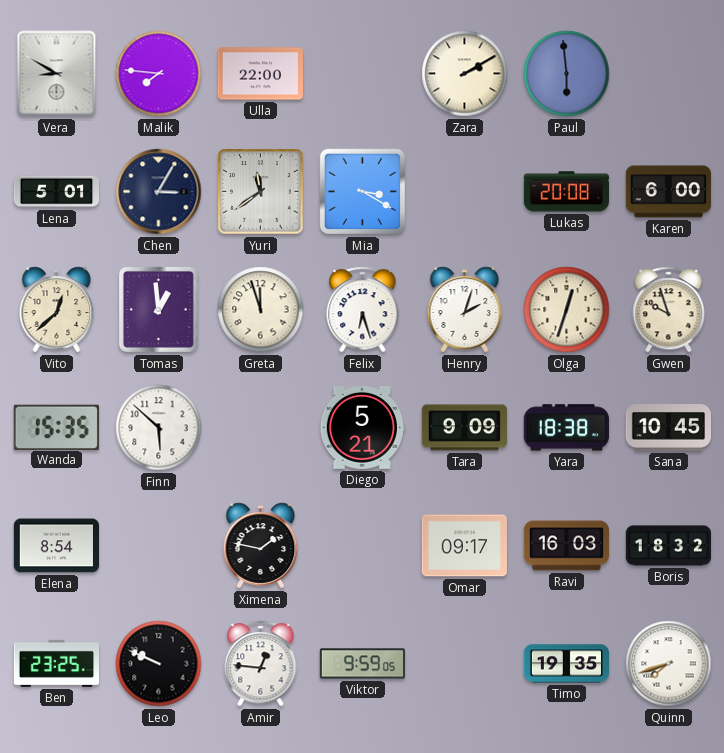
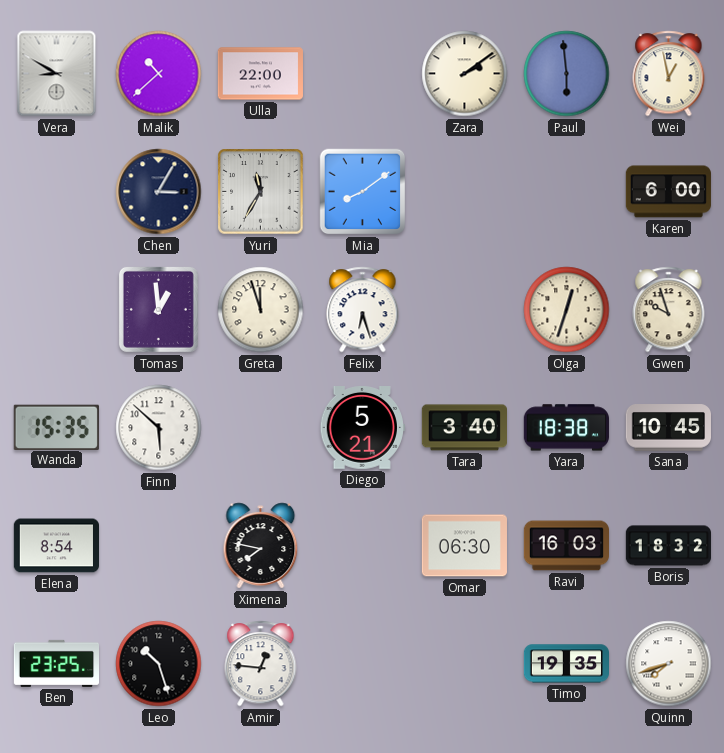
Malik: 7:46 -> 10:38 (159, 74)
Zara: 2:10 -> 2:09 (465, 74)
Wei: none -> 12:58 (669, 74)
Lena: 5:01 -> none (57, 192)
Yuri: 11:39 -> 11:35 (261, 192)
Mia: 3:20 -> 8:09 (363, 192)
Lukas: 20:08 -> none (566, 192)
Vito: 12:38 -> none (57, 310)
Henry: 2:03 -> none (465, 310)
Tara: 9:09 -> 3:40 (464, 428)
Ximena: 1:47 -> 7:47 (261, 546)
Omar: 09:17 -> 06:30 (464, 546)
Leo: 9:49 -> 10:27 (159, 664)
Viktor: 9:59 -> none (362, 664)
